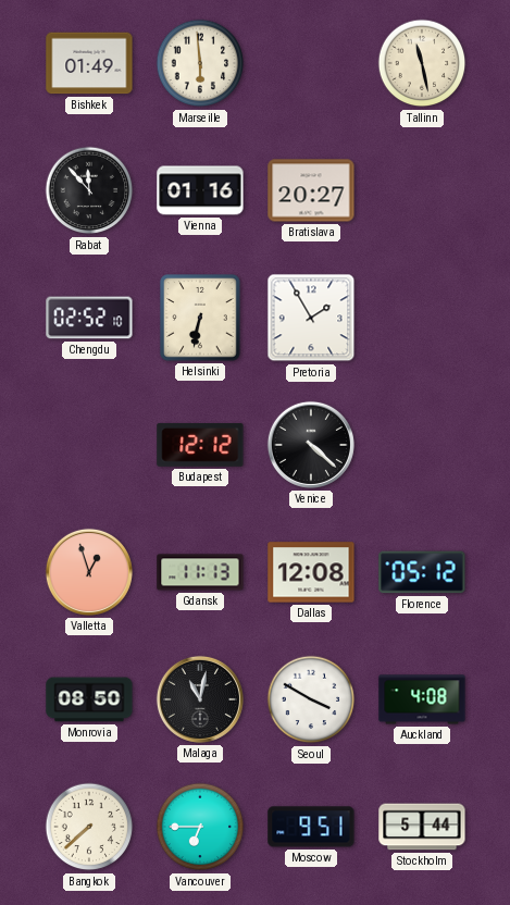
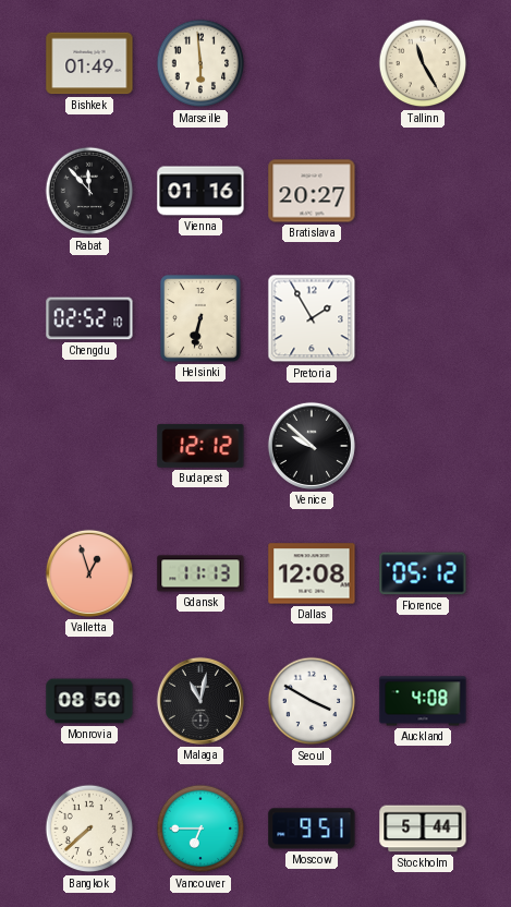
Tallinn: 11:28 -> 11:25 (423, 63)
Venice: 4:22 -> 9:52 (312, 446)
